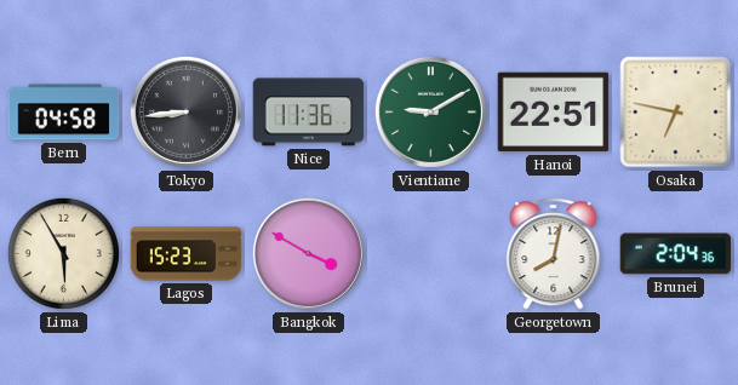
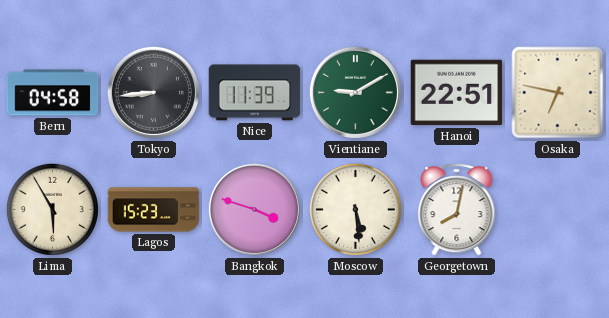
Nice: 11:36 -> 11:39 (255, 93)
Bangkok: 3:50 -> 3:48 (254, 209)
Moscow: none -> 5:29 (355, 209)
Brunei: 2:04 -> none (676, 254)
